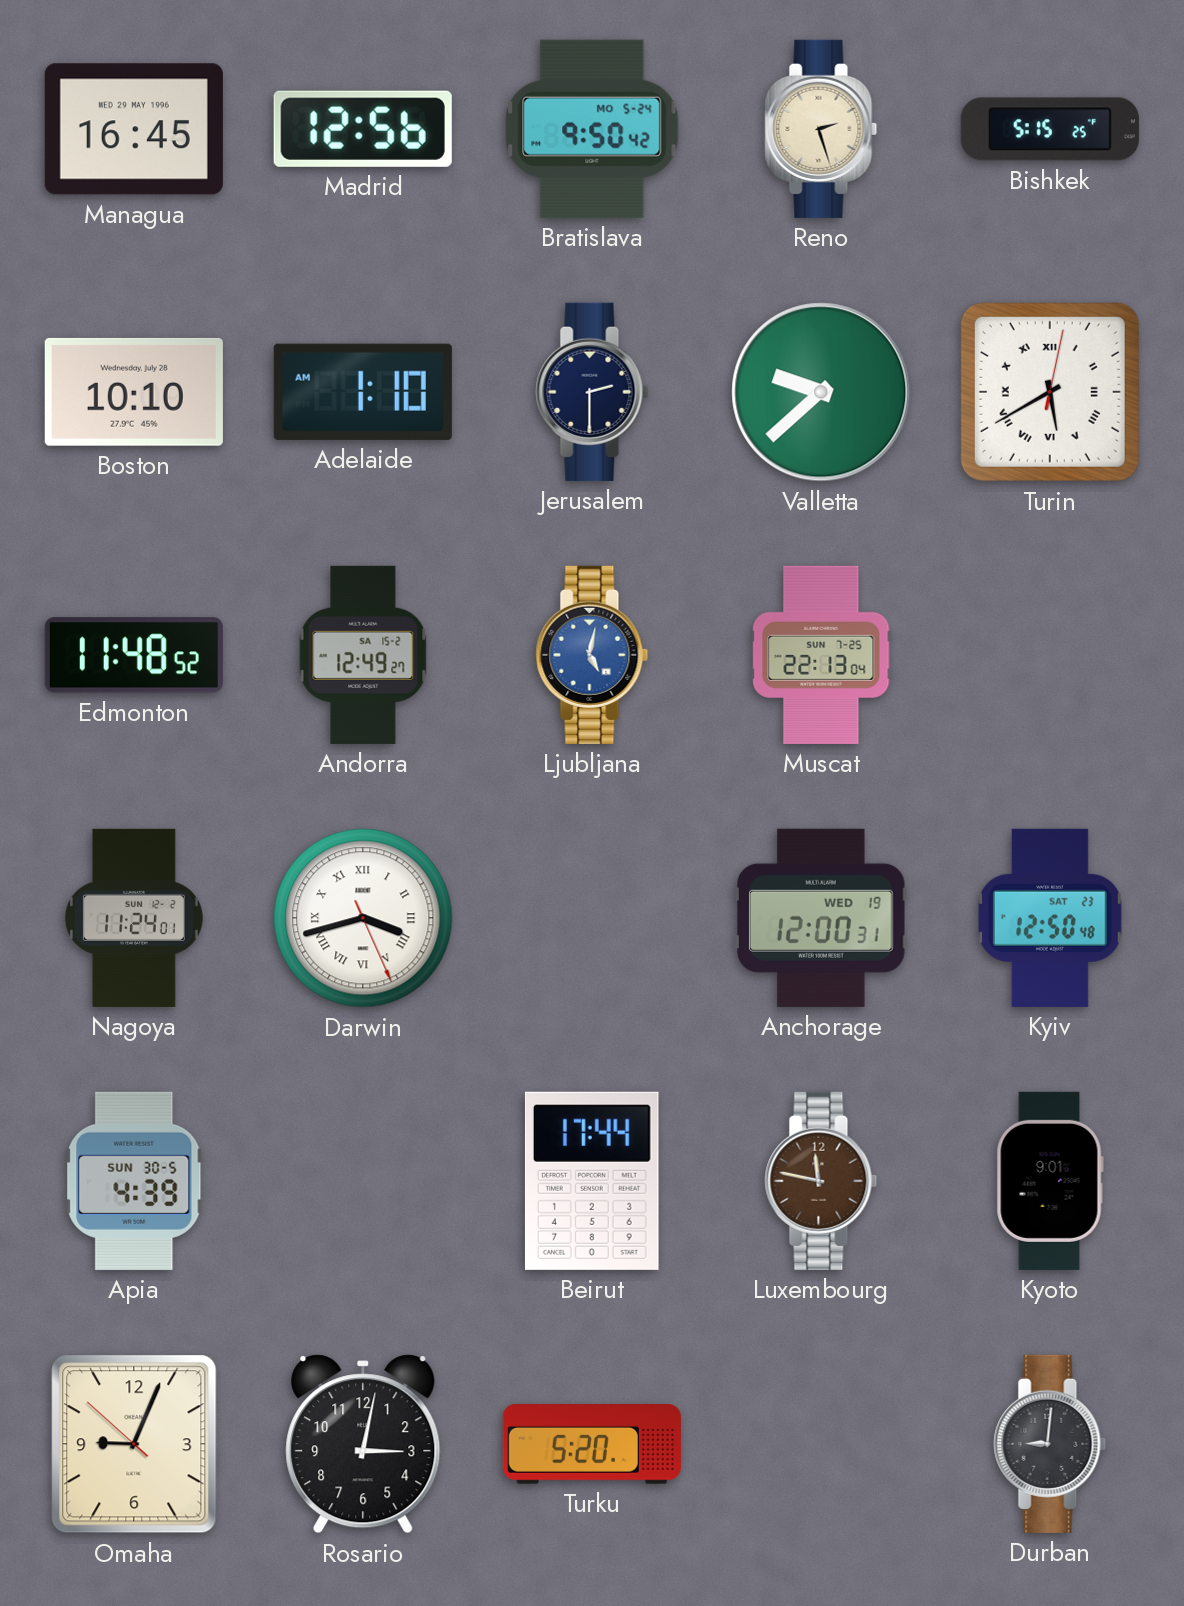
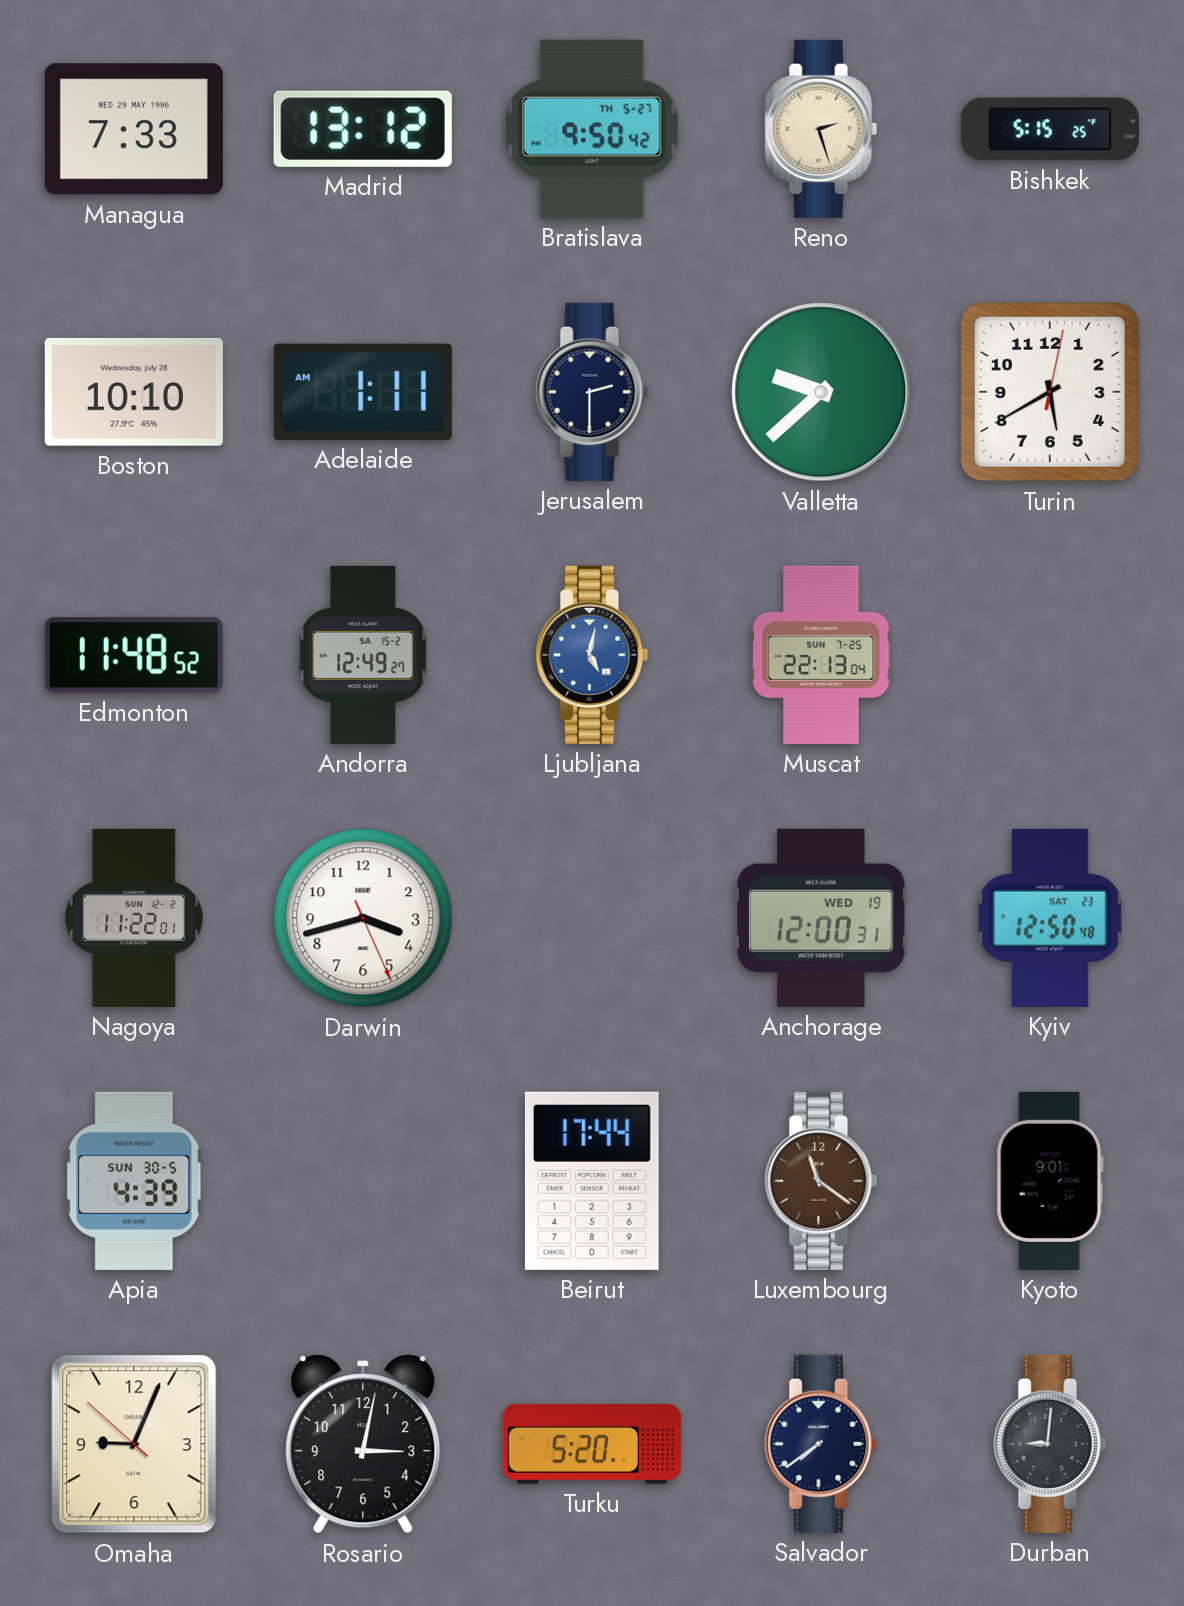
Managua: 16:45 -> 7:33 (134, 129)
Madrid: 12:56 -> 13:12 (363, 129)
Bratislava date: MO 5-24 -> TH 5-27 (592, 129)
Adelaide: 1:10 -> 1:11 (363, 392)
Turin numerals: Roman -> Arabic (1050, 392)
Nagoya: 11:24 -> 11:22 (134, 918)
Darwin numerals: Roman -> Arabic (363, 918)
Luxembourg: 11:47 -> 11:21 (821, 1181)
Salvador: none -> 7:39 (821, 1444)
